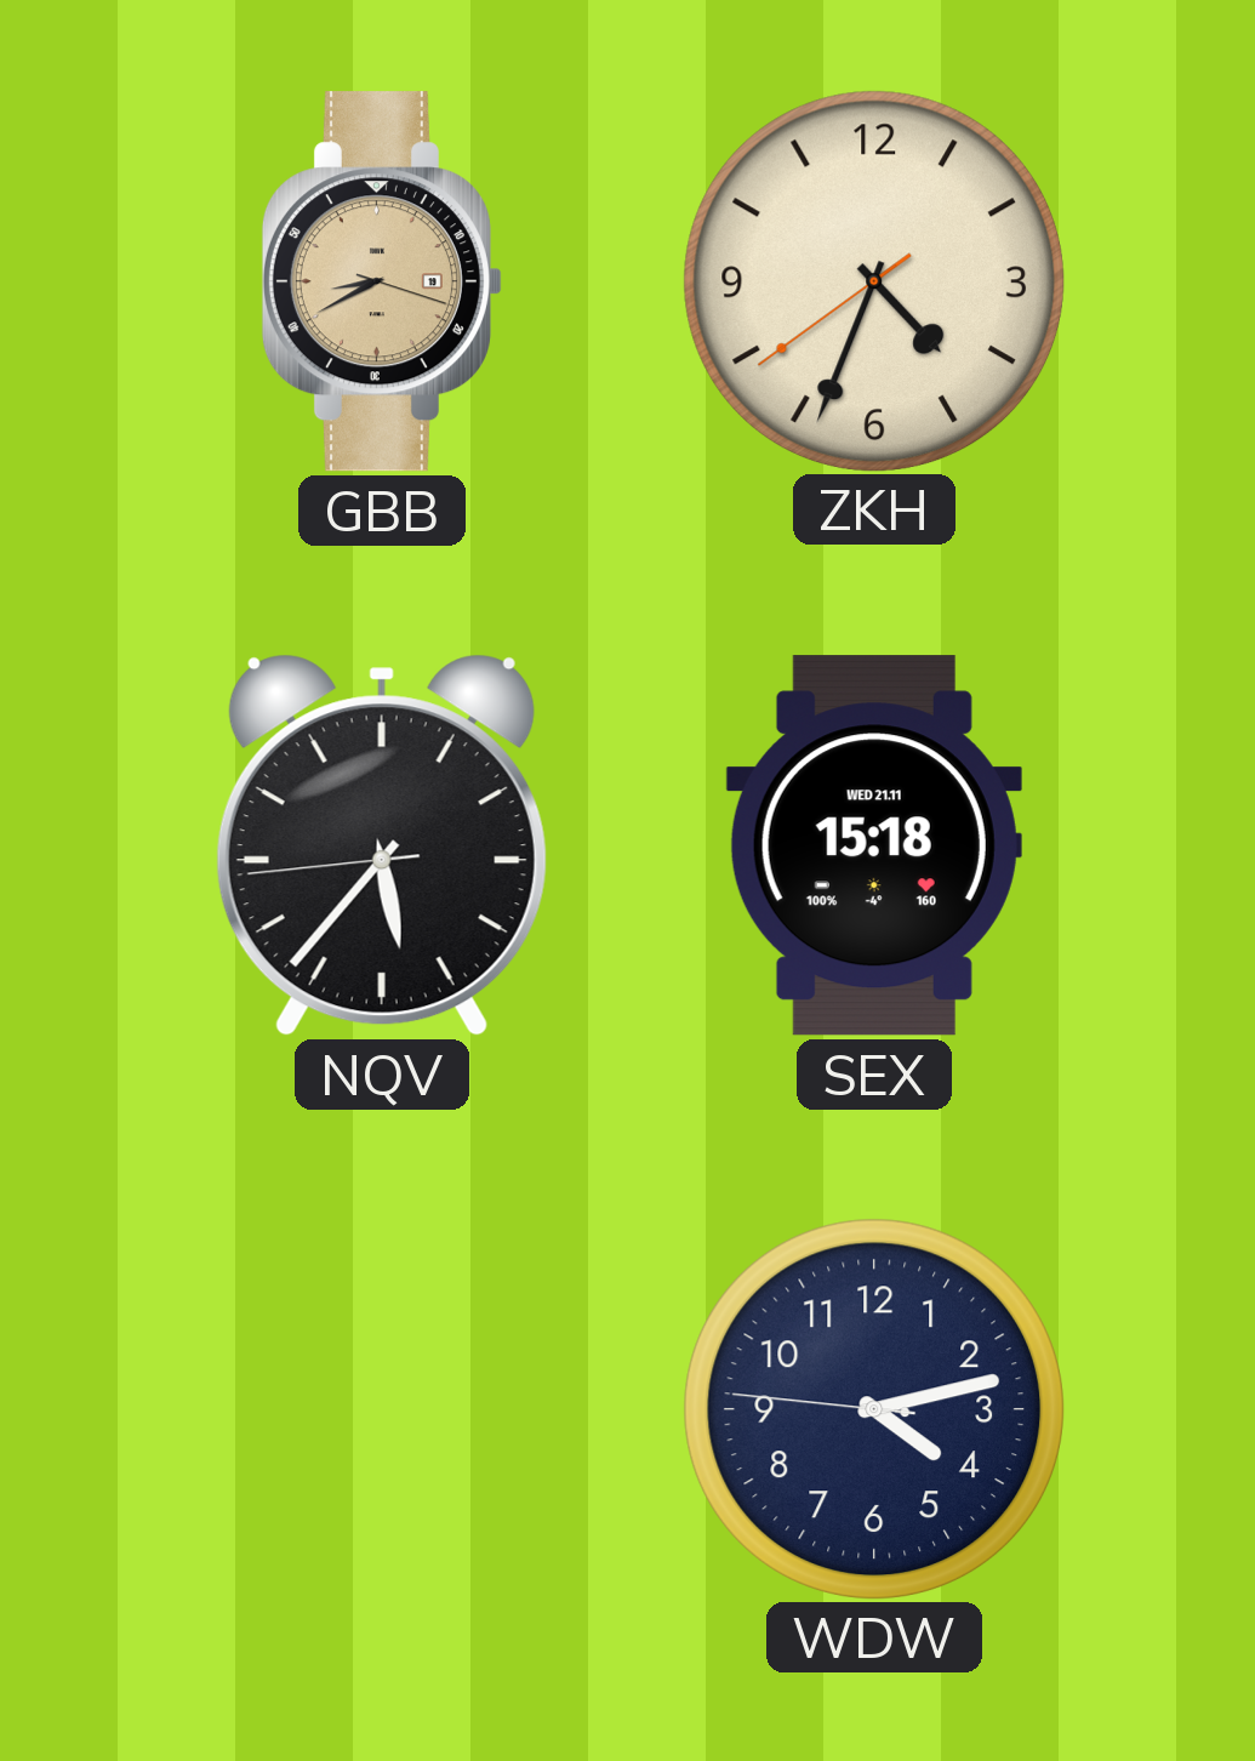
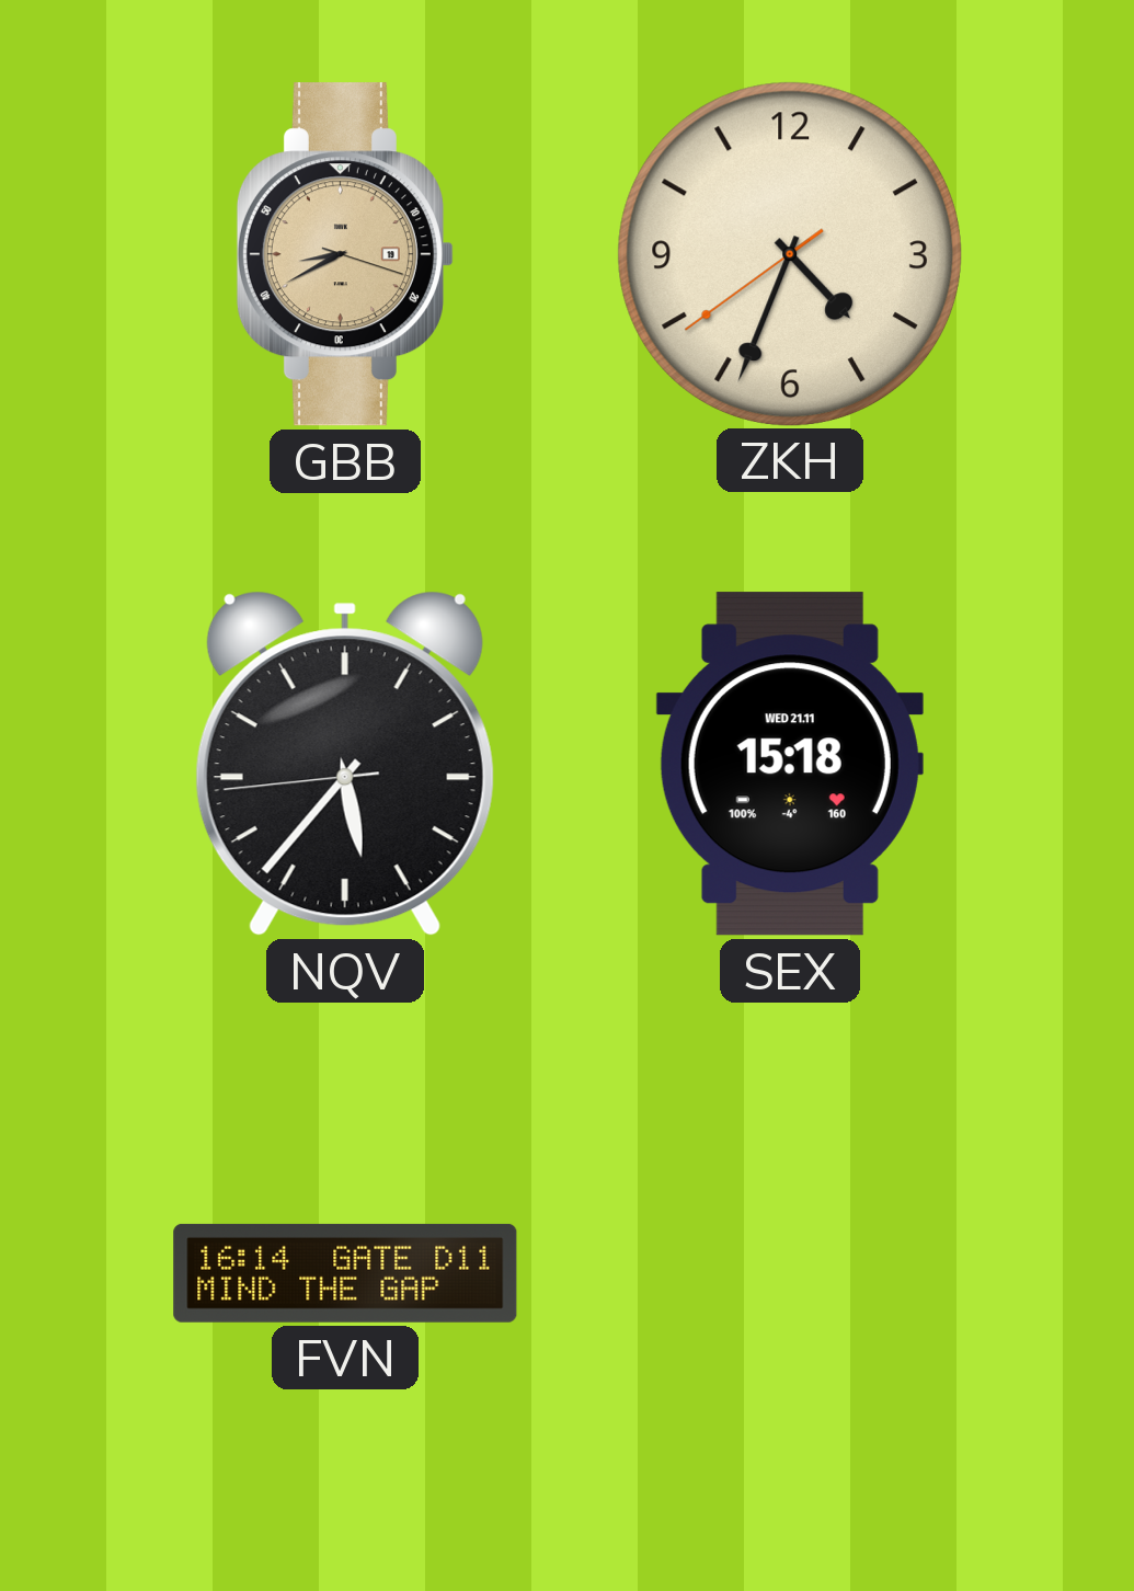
FVN: none -> 16:14 (345, 1273)
WDW: 4:12 -> none (873, 1408)
